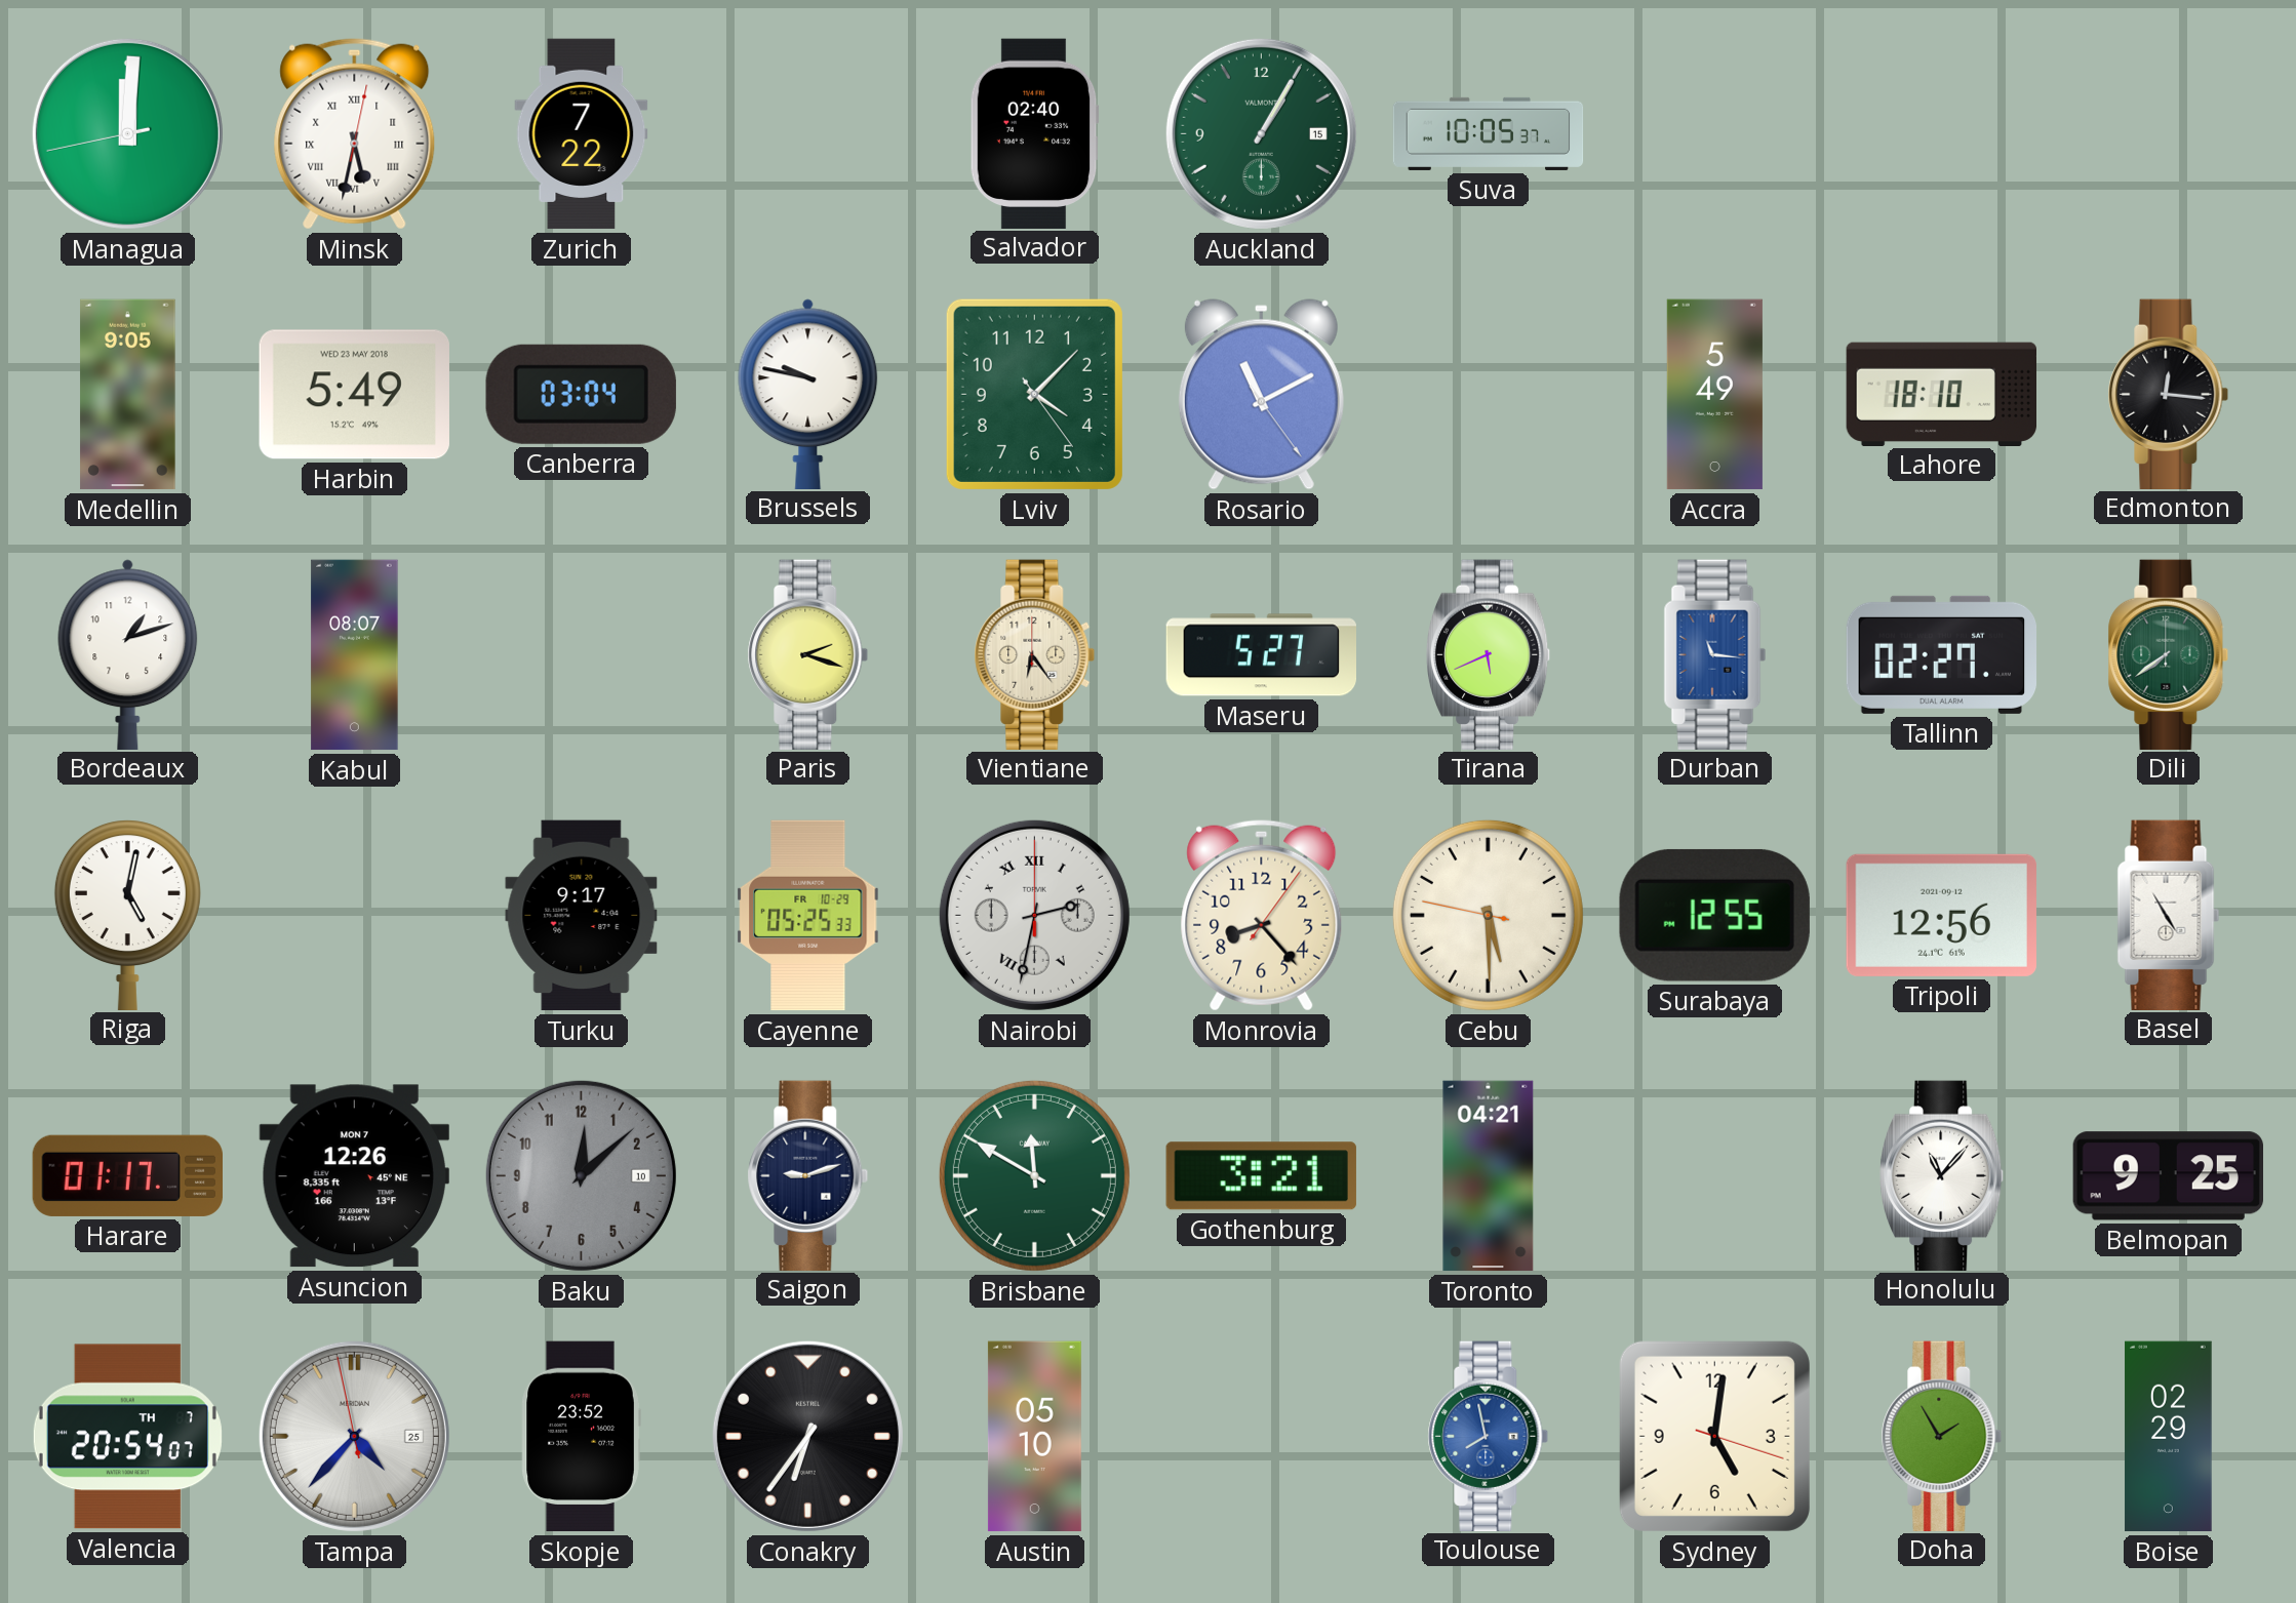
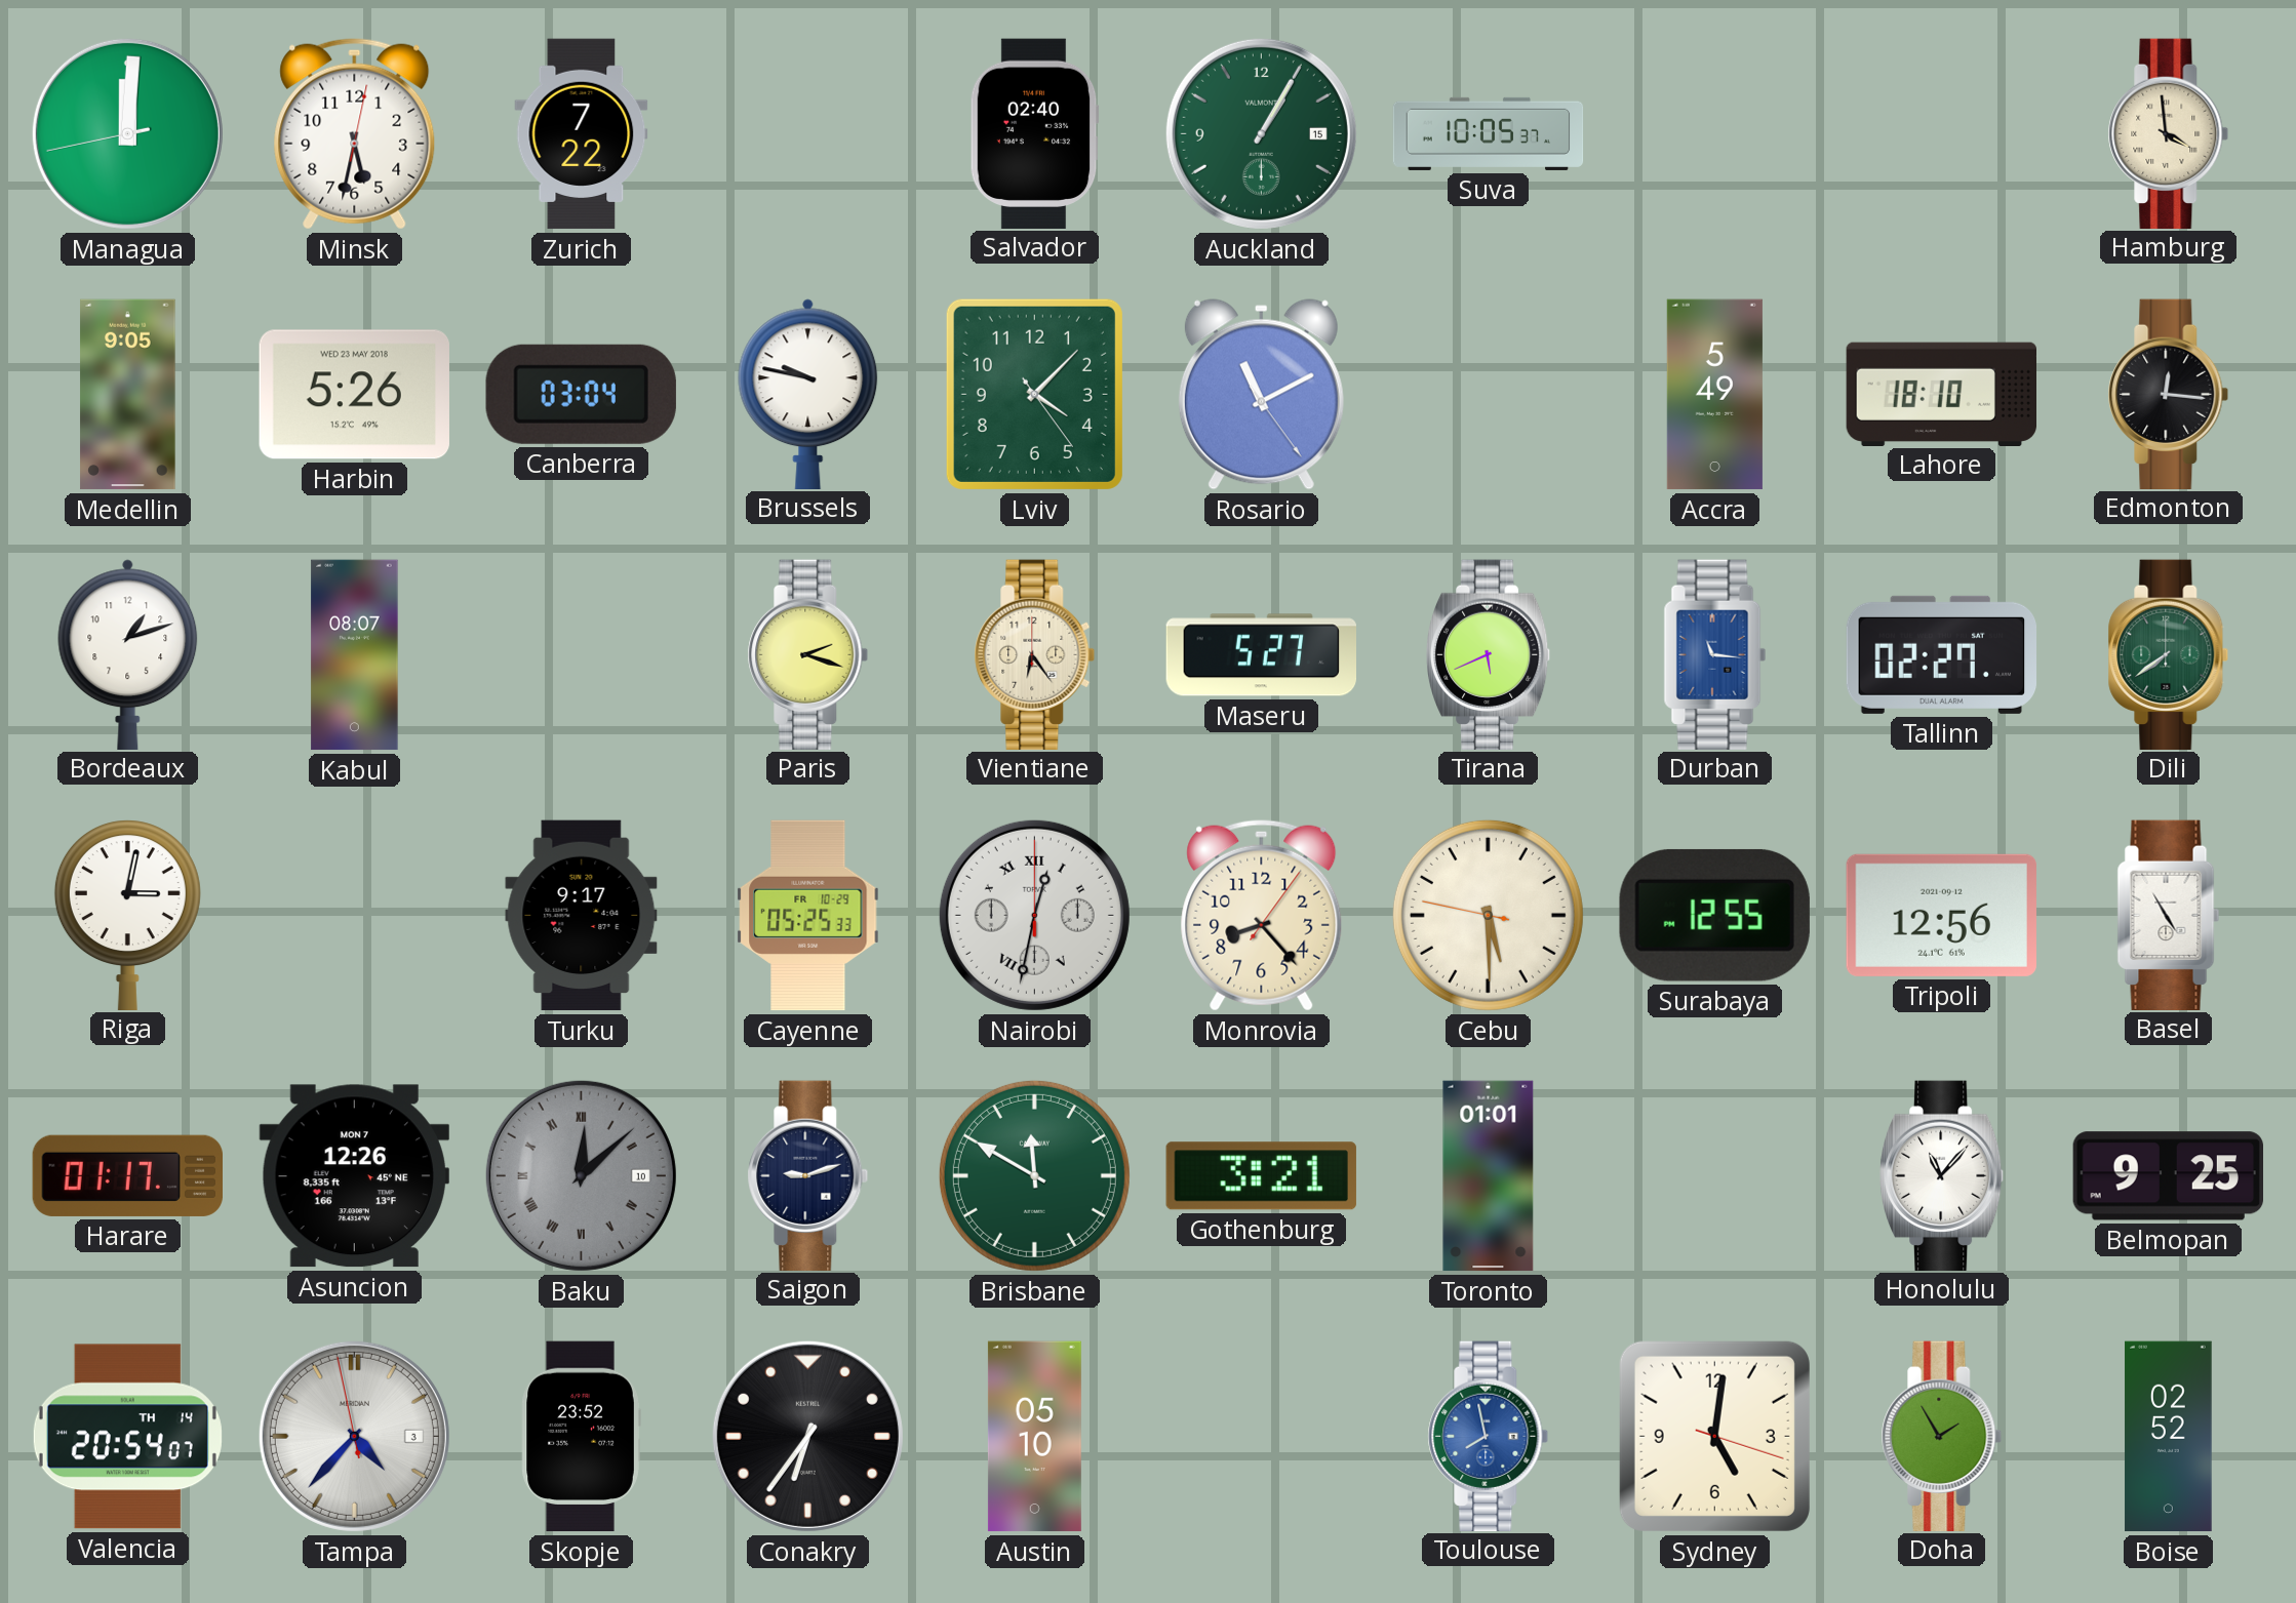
Minsk numerals: Roman -> Arabic (355, 133)
Hamburg: none -> 3:59 (2169, 133)
Harbin: 5:49 -> 5:26 (354, 395)
Riga: 5:02 -> 3:02 (127, 915)
Nairobi: 2:32 -> 12:32 (1034, 915)
Baku numerals: Arabic -> Roman (581, 1175)
Toronto: 04:21 -> 01:01 (1489, 1176)
Valencia date: TH 7 -> TH 14 (127, 1437)
Tampa date: 25 -> 3 (354, 1436)
Boise: 02:29 -> 02:52 (2169, 1437)
